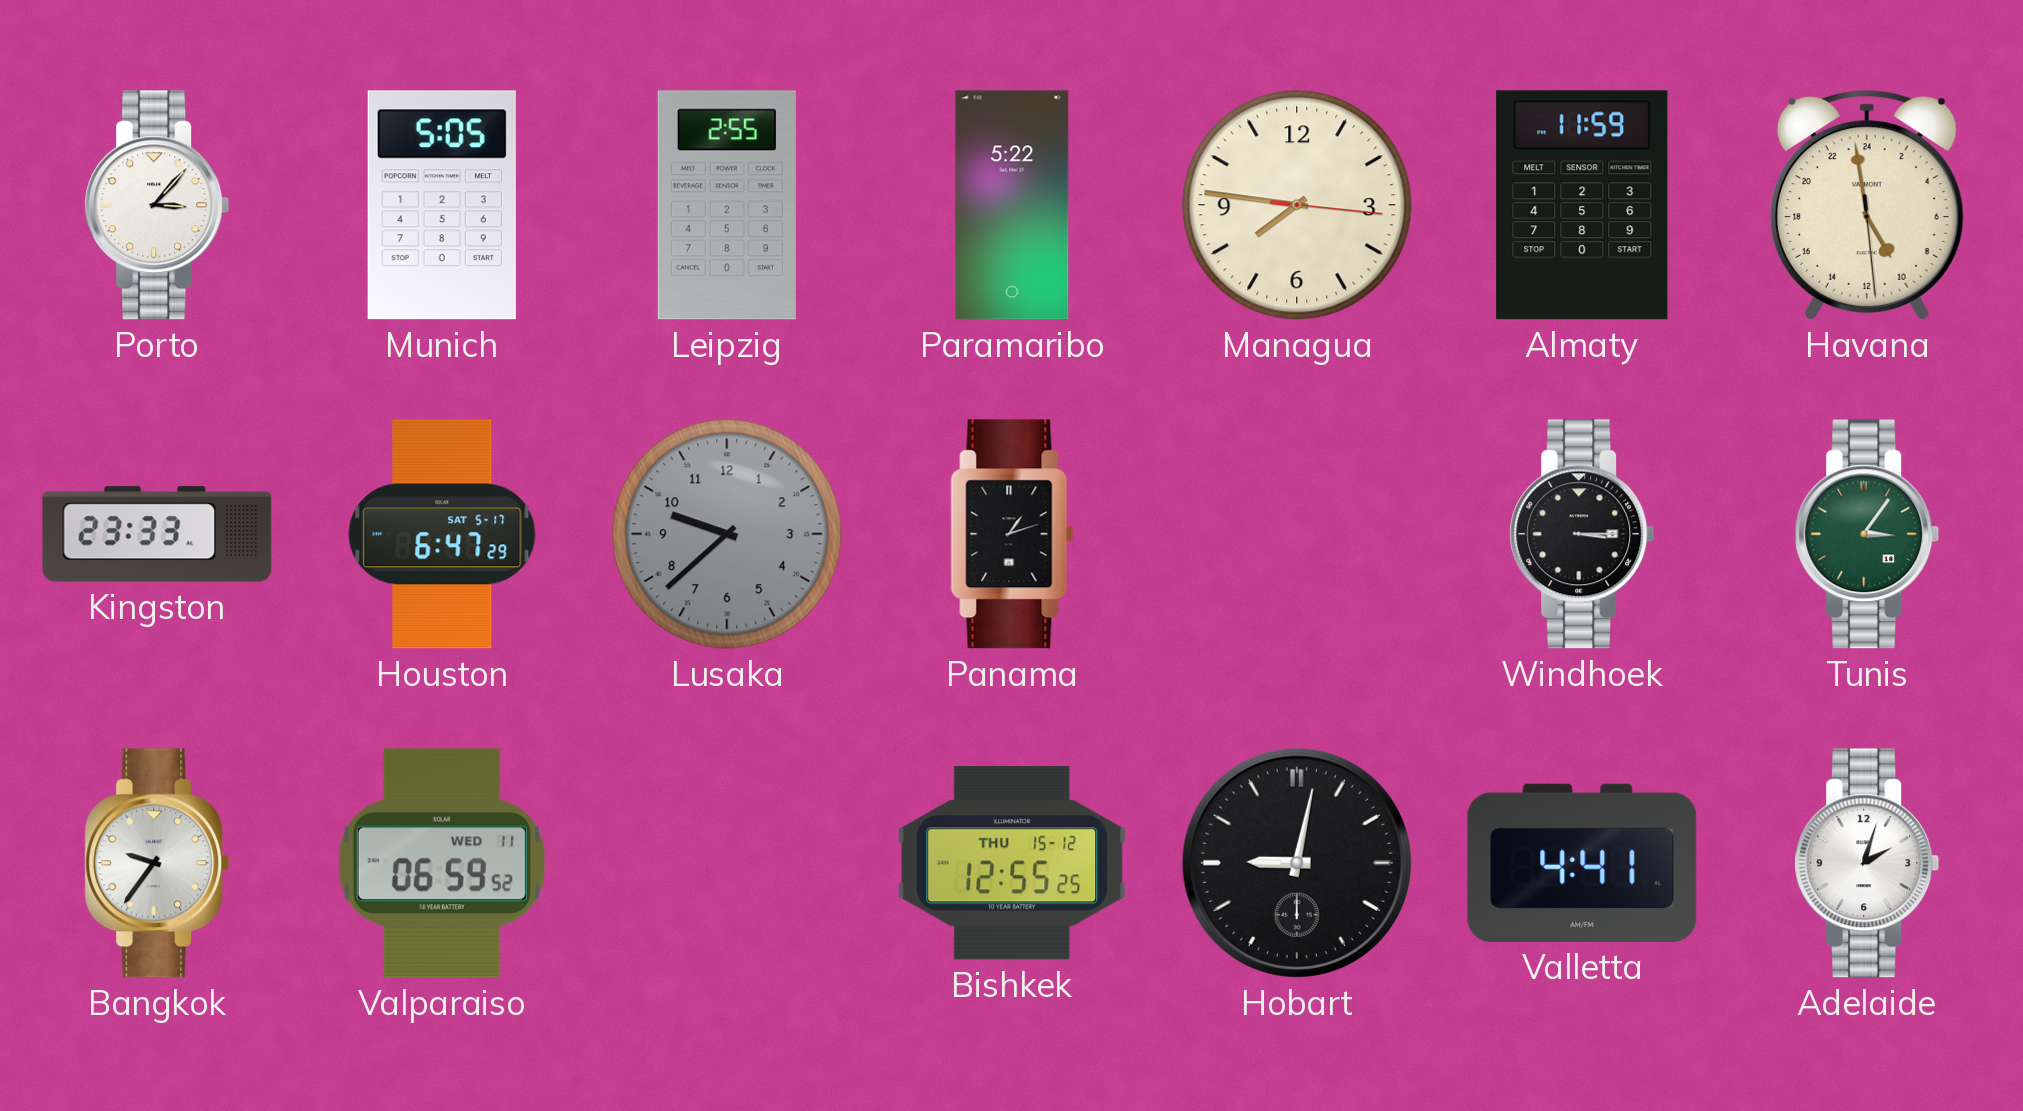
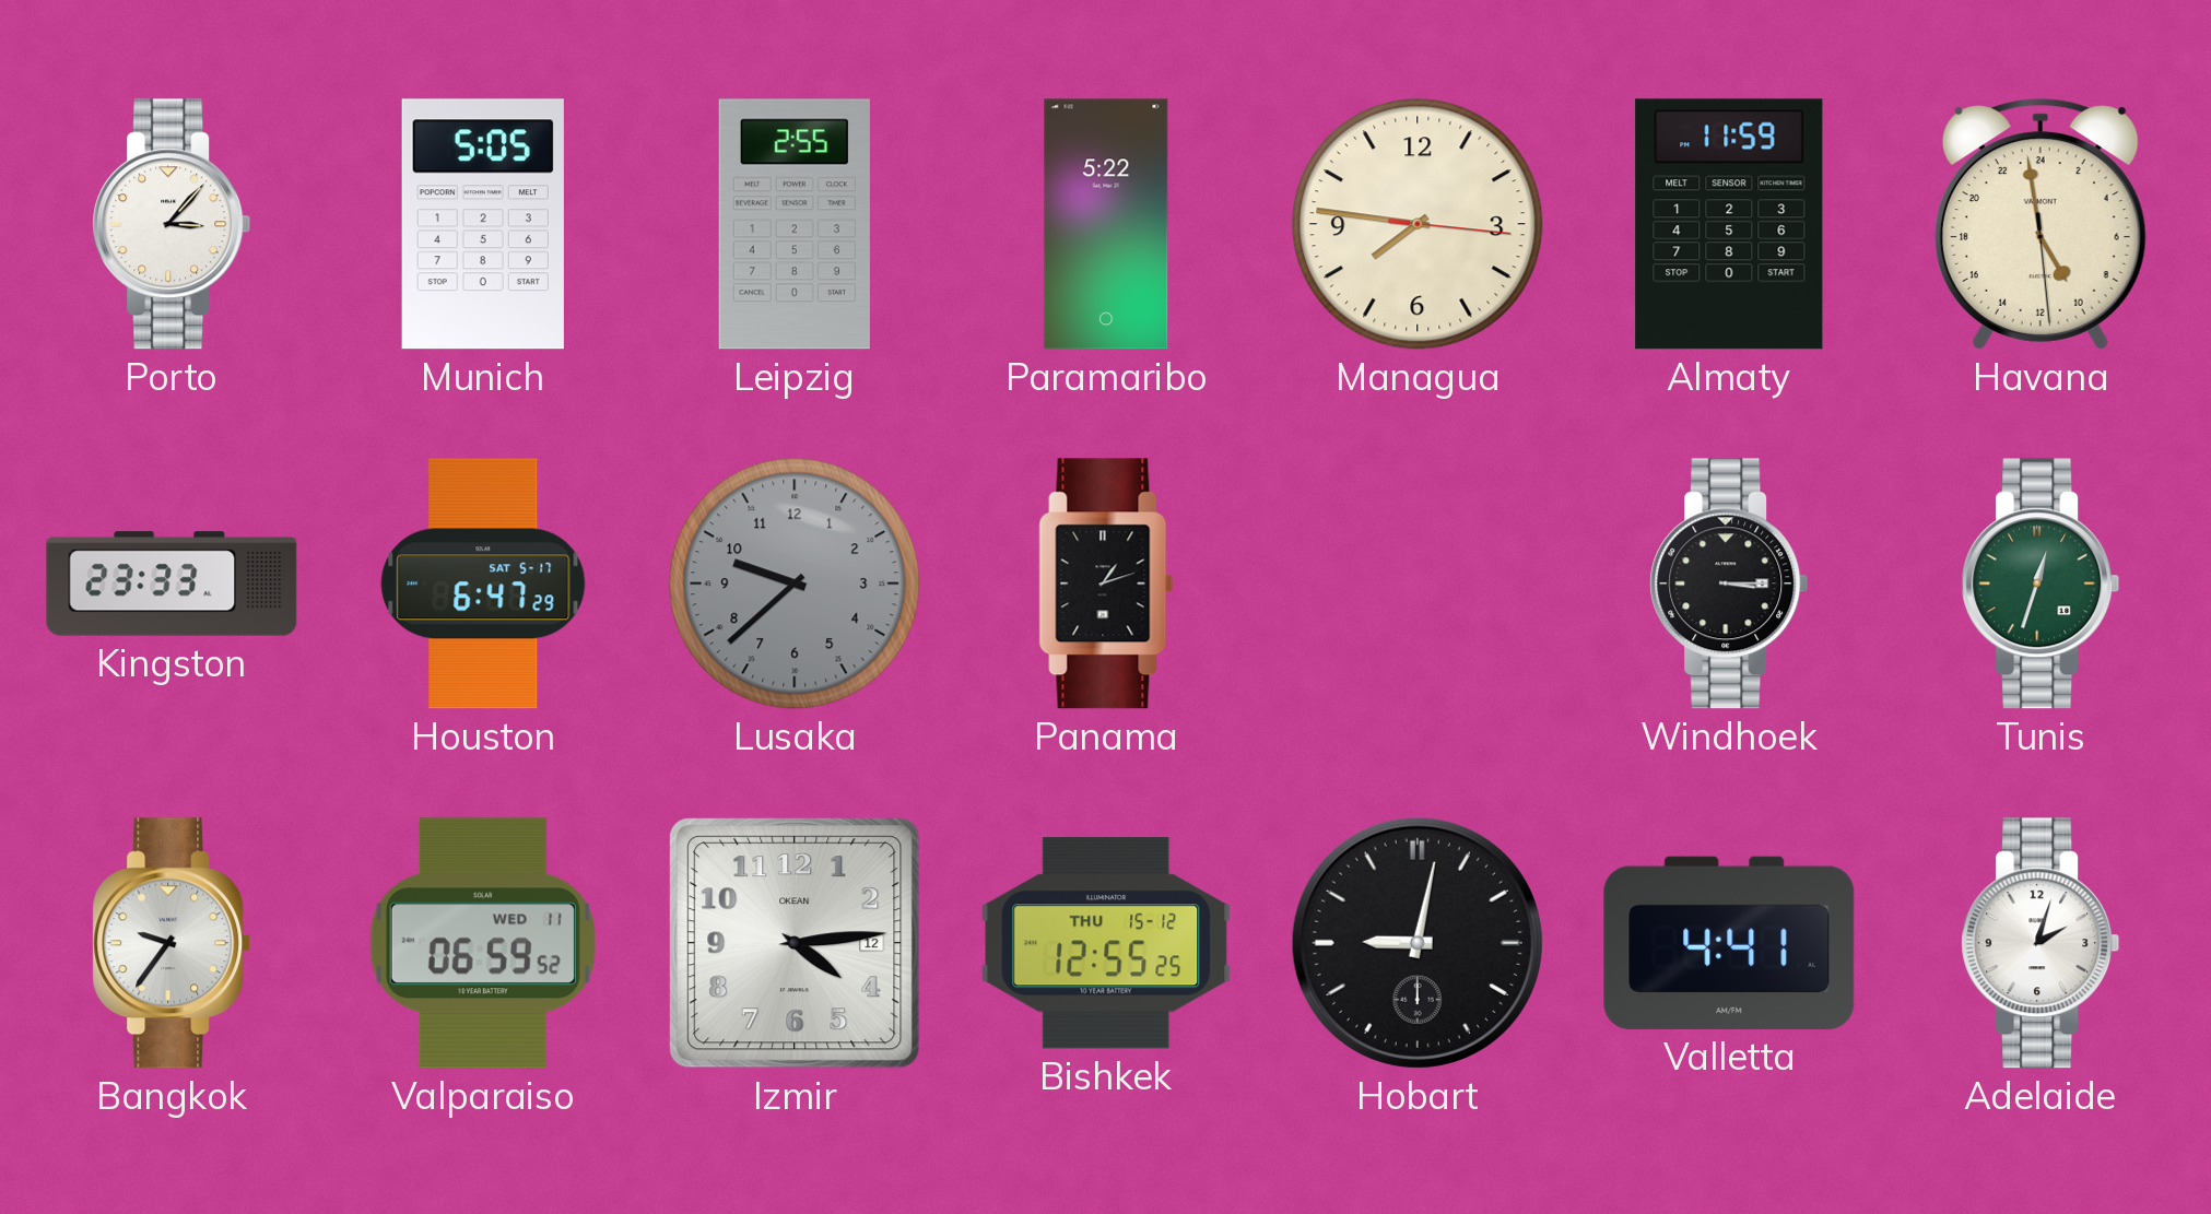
Tunis: 3:06 -> 12:33 (2041, 584)
Izmir: none -> 4:14 (795, 943)
